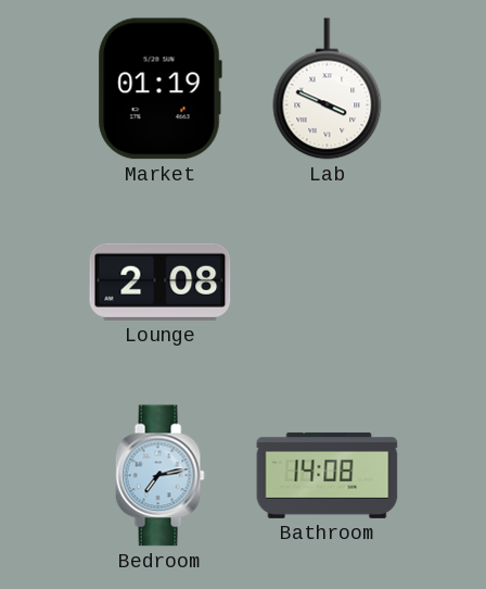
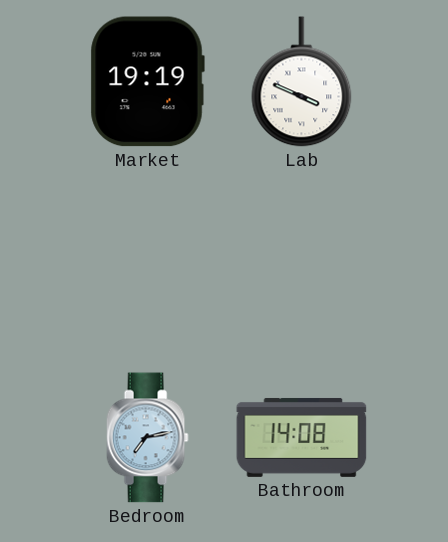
Market: 01:19 -> 19:19 (147, 82)
Lounge: 2:08 -> none (161, 281)
